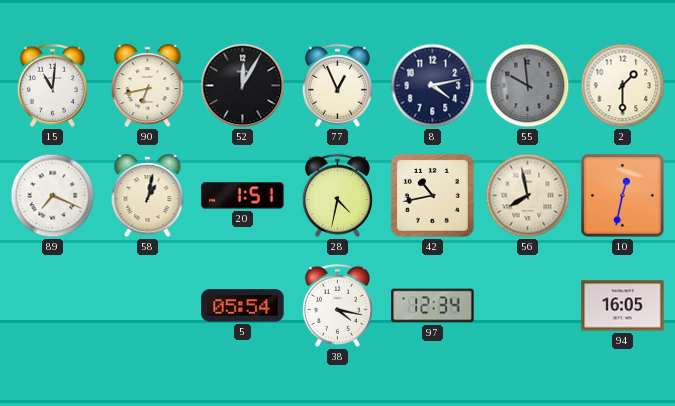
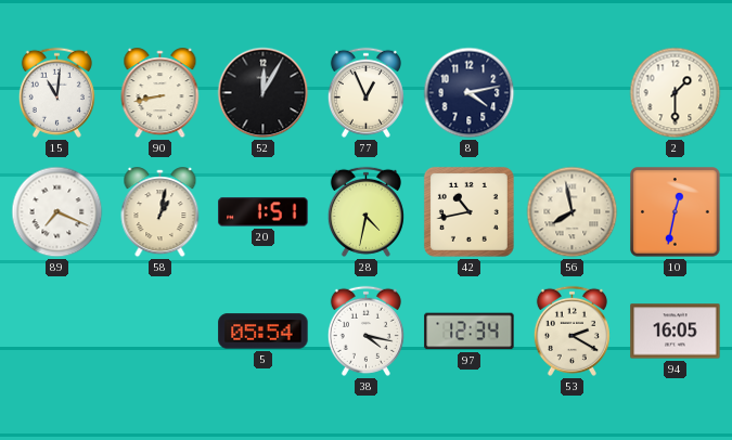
90: 6:43 -> 8:43 (160, 93)
55: 9:59 -> none (528, 86)
53: none -> 2:20 (572, 331)
